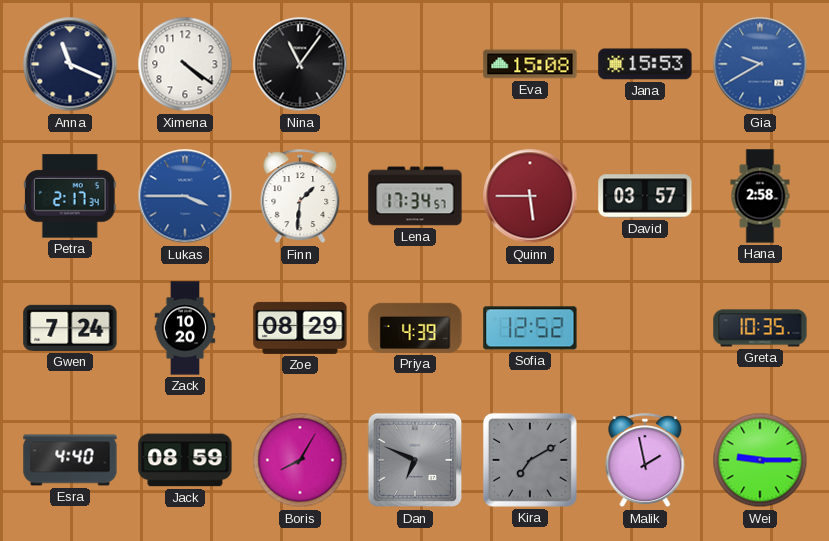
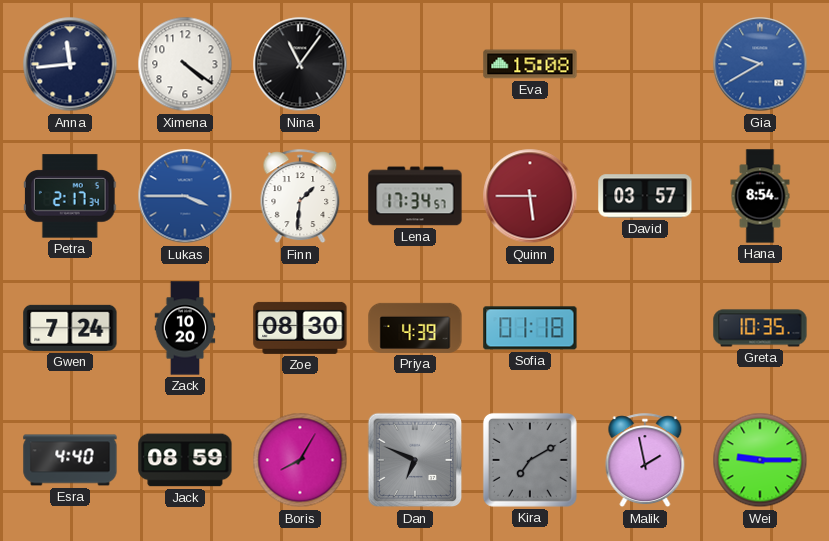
Anna: 11:19 -> 11:44 (70, 64)
Jana: 15:53 -> none (645, 64)
Hana: 2:58 -> 8:54 (760, 196)
Zoe: 08:29 -> 08:30 (300, 328)
Sofia: 12:52 -> 01:18 (530, 328)
